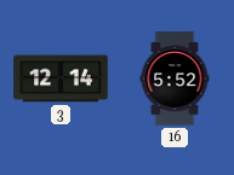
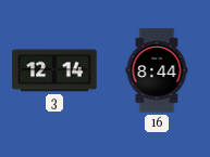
16: 5:52 -> 8:44 (157, 70)
